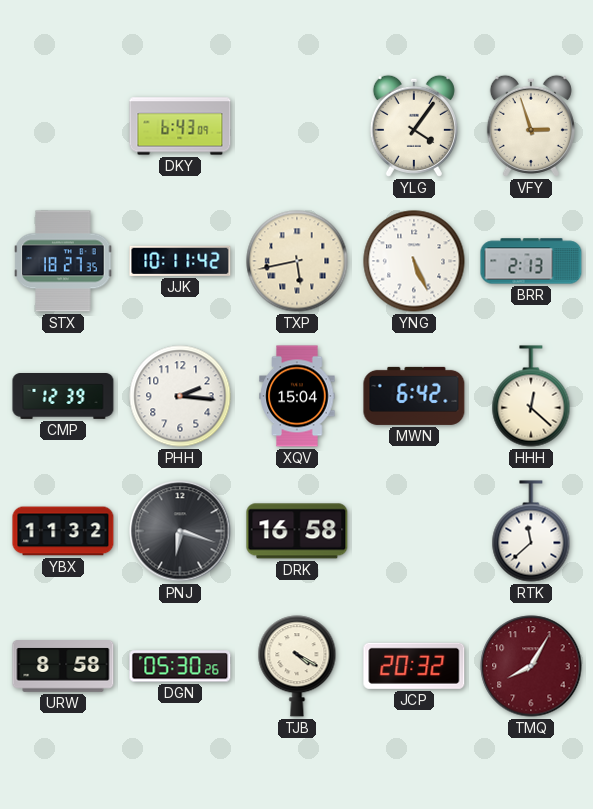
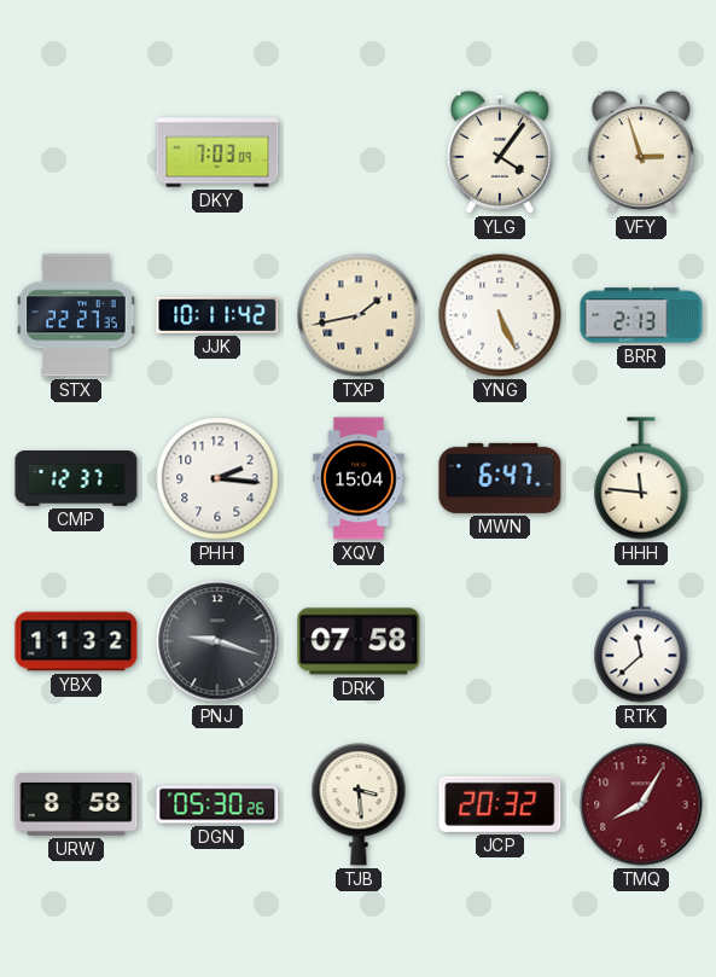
DKY: 6:43 -> 7:03 (217, 152)
STX: 18:27 -> 22:27 (76, 315)
TXP: 5:43 -> 1:43 (359, 315)
CMP: 12:39 -> 12:37 (76, 479)
MWN: 6:42 -> 6:47 (500, 478)
HHH: 12:22 -> 11:46 (641, 478)
PNJ: 6:18 -> 9:18 (217, 641)
DRK: 16:58 -> 07:58 (359, 641)
TJB: 4:20 -> 3:29 (359, 804)
